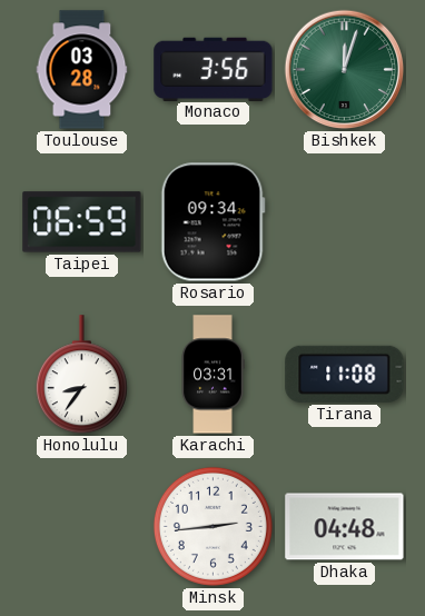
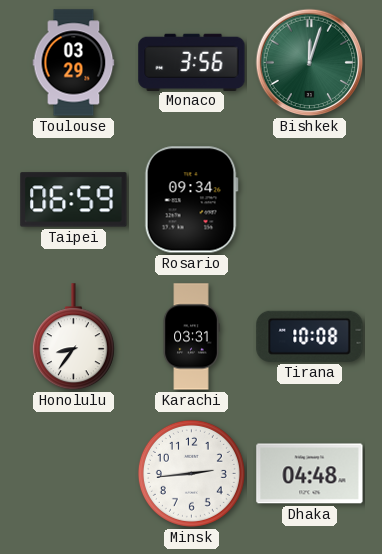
Toulouse: 03:28 -> 03:29 (74, 63)
Tirana: 11:08 -> 10:08 (310, 336)
